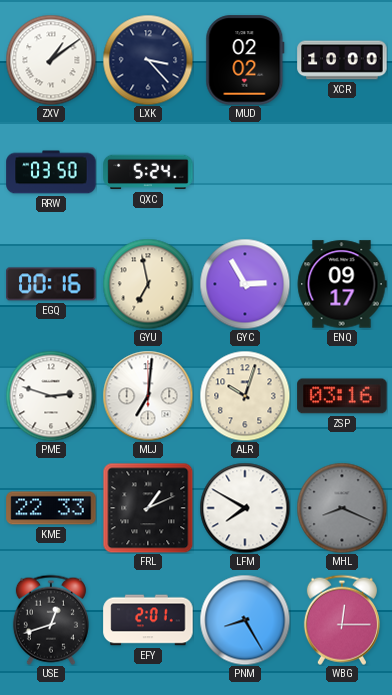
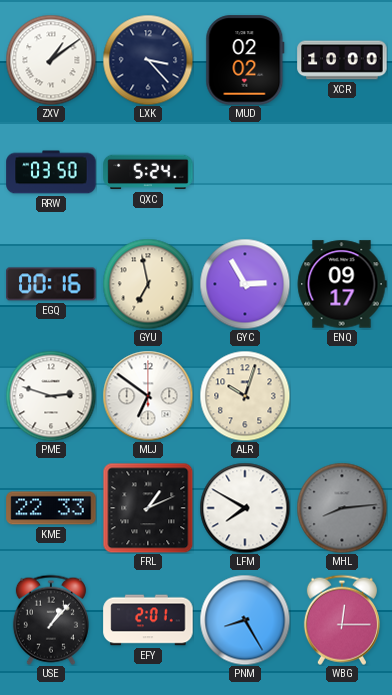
MLJ: 7:01 -> 6:51 (148, 396)
ZSP: 03:16 -> none (342, 396)
MHL: 8:19 -> 8:14 (342, 508)
USE: 12:42 -> 1:07 (51, 620)
